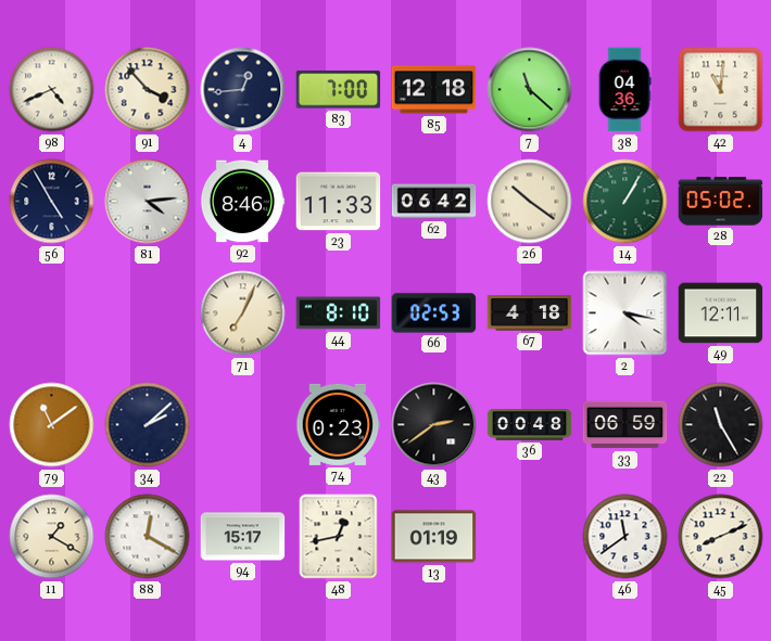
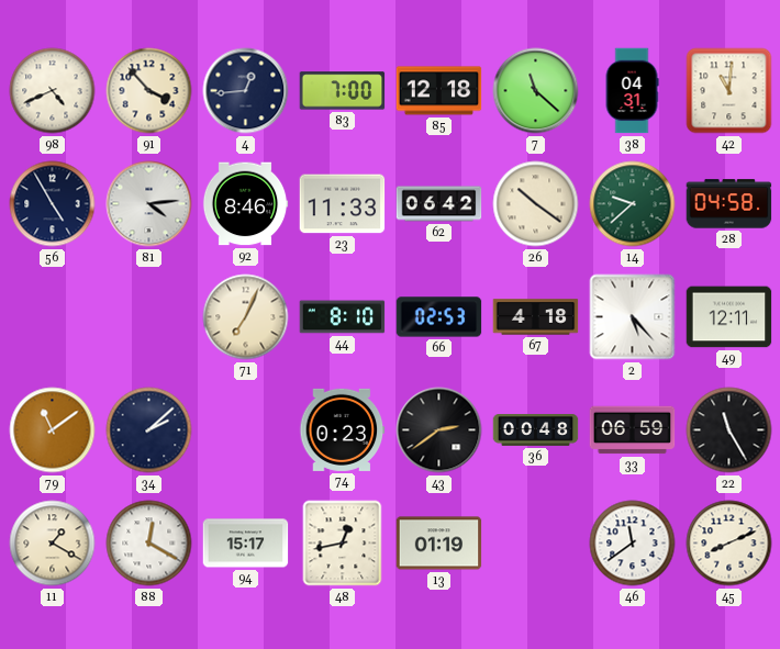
38: 04:36 -> 04:31 (632, 91)
14: 1:05 -> 9:38 (633, 204)
28: 05:02 -> 04:58 (729, 204)
2: 4:17 -> 5:23 (633, 317)
